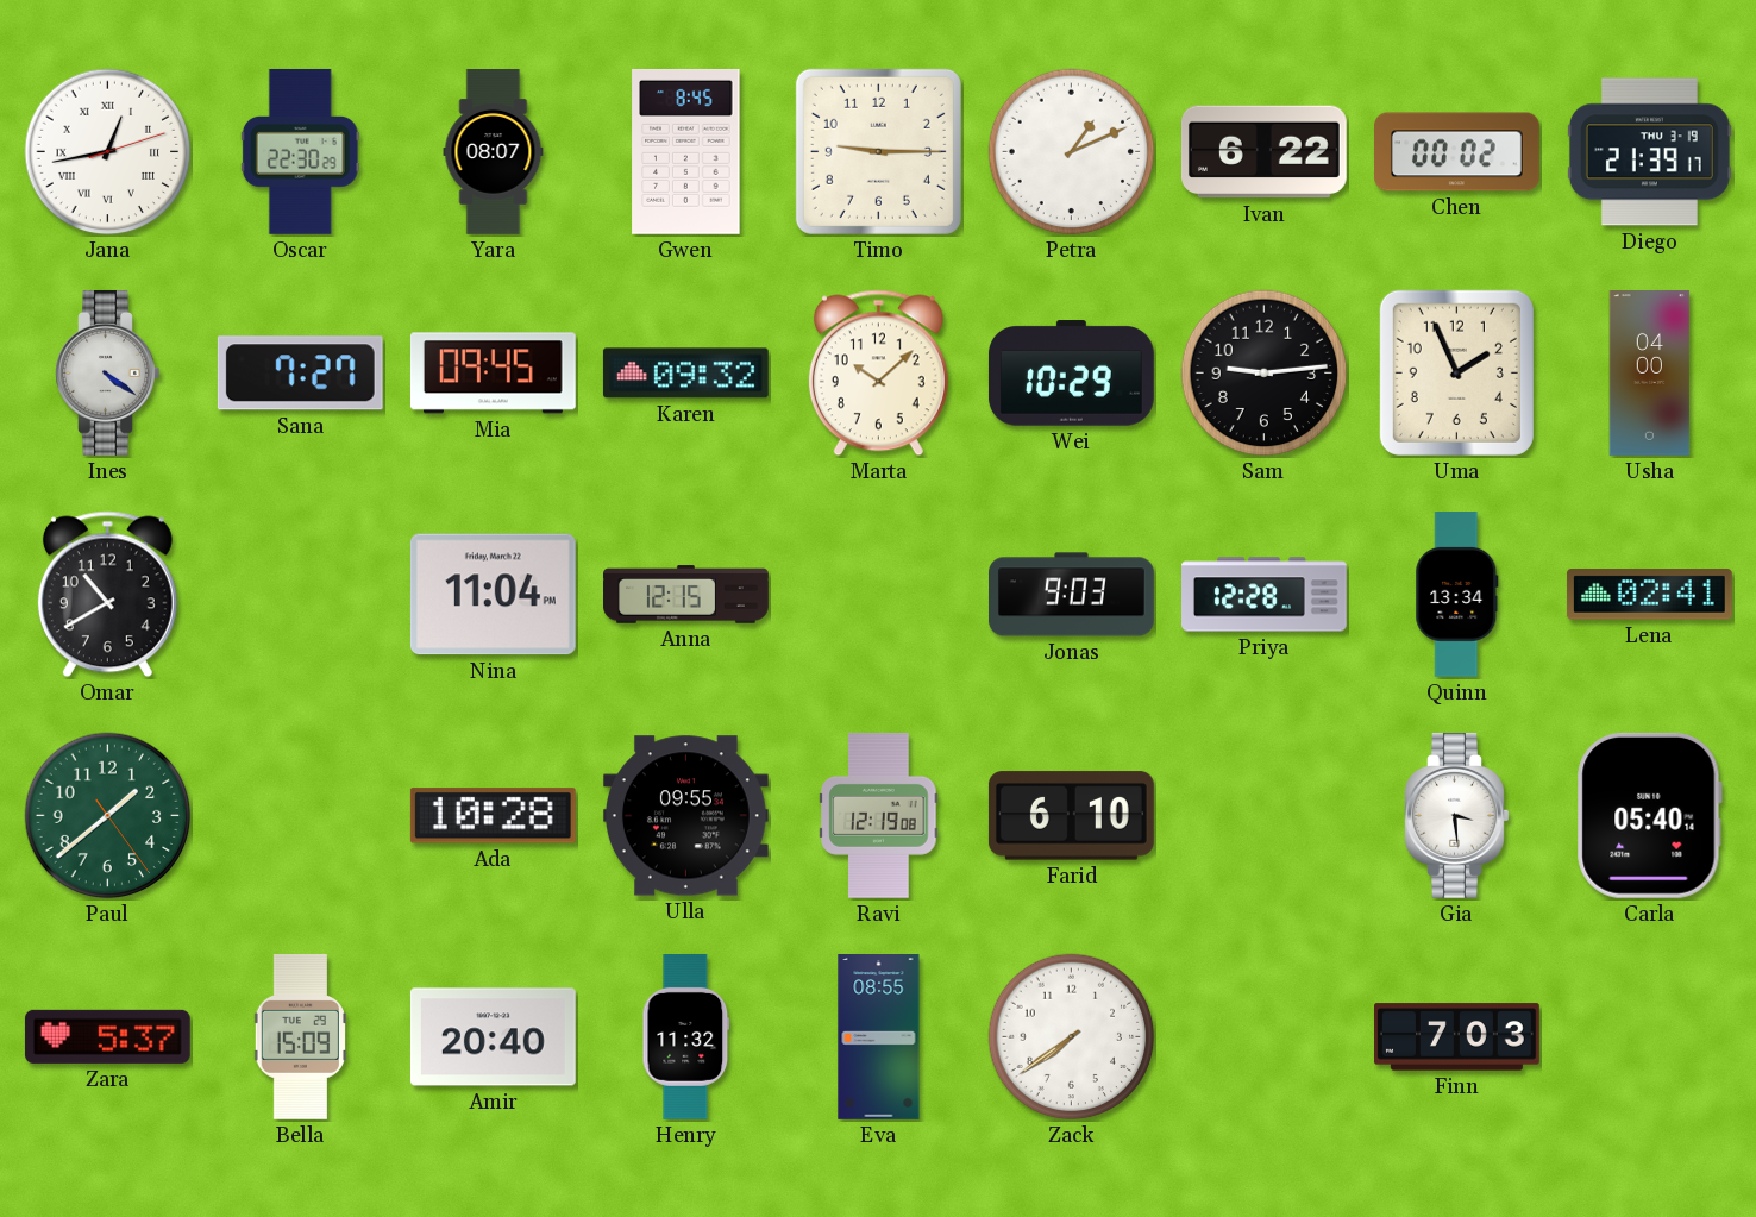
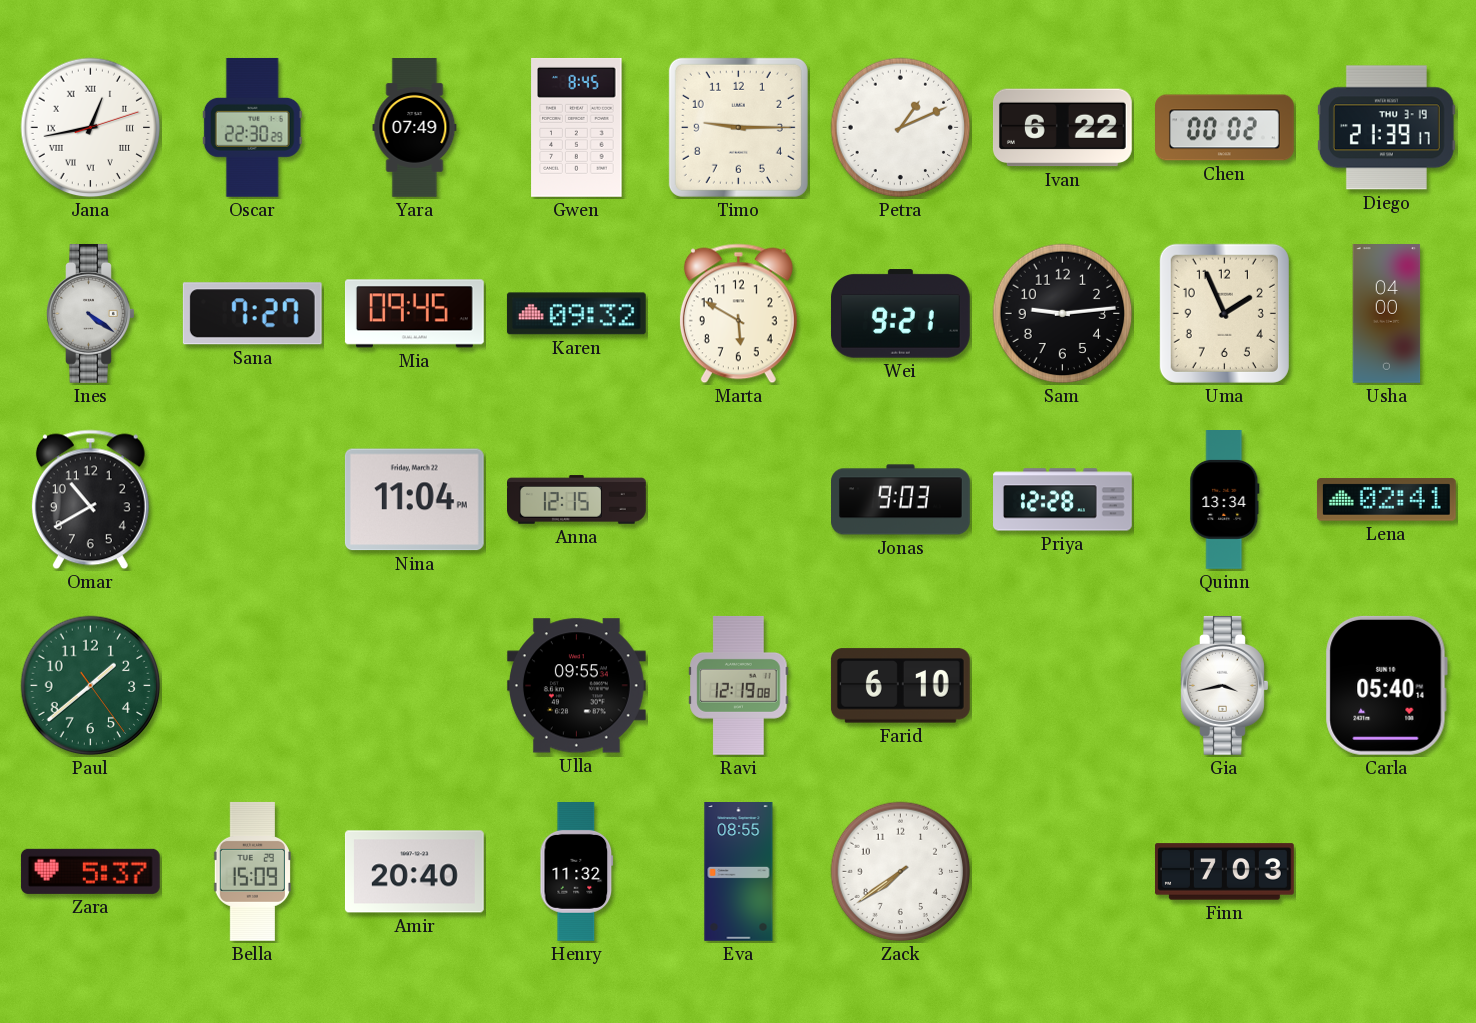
Yara: 08:07 -> 07:49 (415, 128)
Marta: 10:08 -> 5:50 (738, 314)
Wei: 10:29 -> 9:21 (900, 314)
Ada: 10:28 -> none (493, 816)
Gia: 3:29 -> 3:43 (1225, 685)
